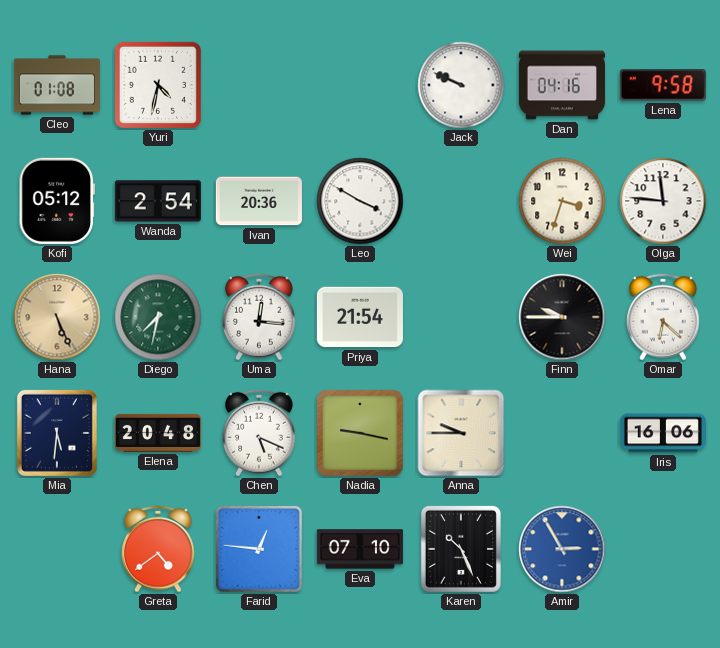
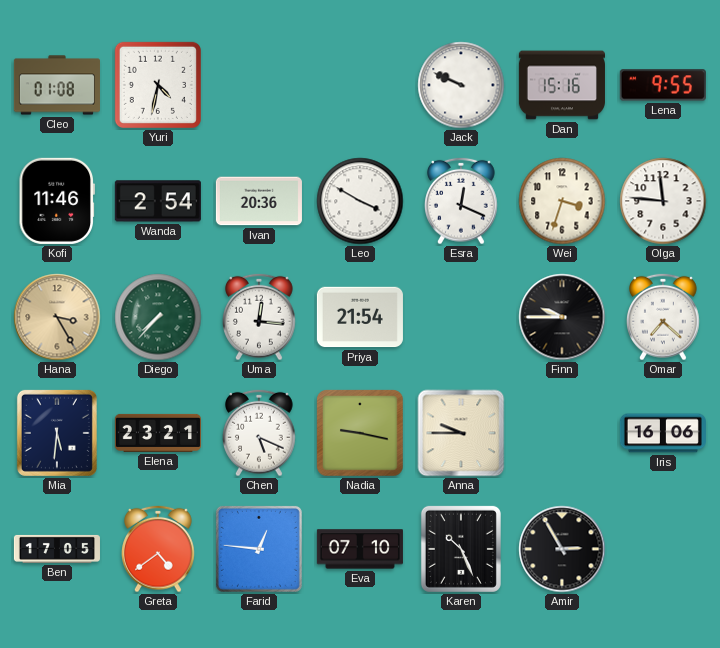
Dan: 04:16 -> 15:16 (562, 85)
Lena: 9:58 -> 9:55 (663, 85)
Kofi: 05:12 -> 11:46 (57, 201)
Esra: none -> 12:19 (462, 201)
Hana: 5:26 -> 3:25 (57, 317)
Diego: 7:32 -> 7:37 (158, 317)
Omar: 6:22 -> 7:22 (664, 317)
Elena: 20:48 -> 23:21 (158, 433)
Ben: none -> 17:05 (57, 549)
Amir dial: blue -> black (562, 549)
